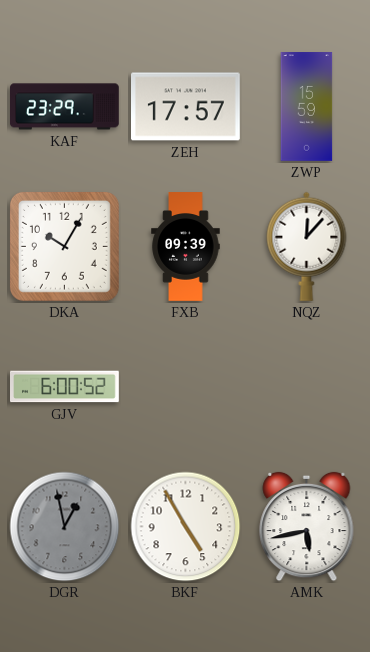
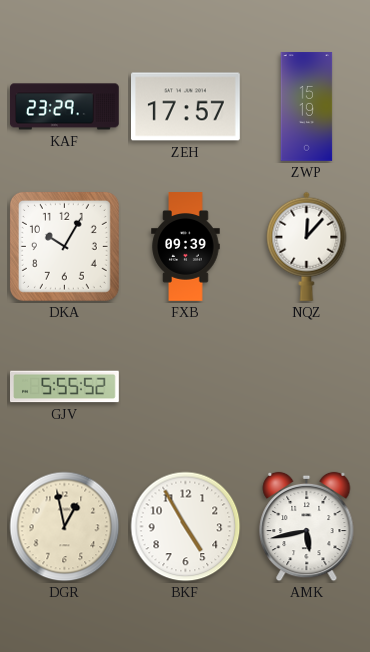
ZWP: 15:59 -> 15:19 (307, 107)
GJV: 6:00 -> 5:55 (65, 387)
DGR dial: grey -> cream (65, 527)
